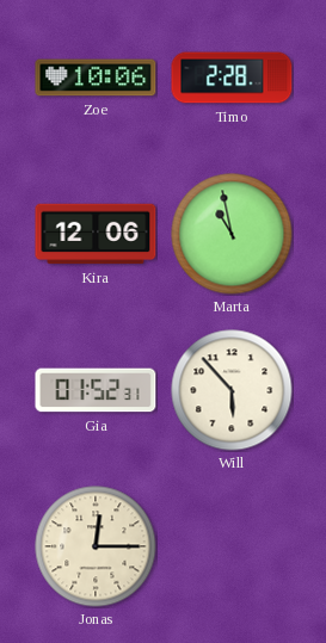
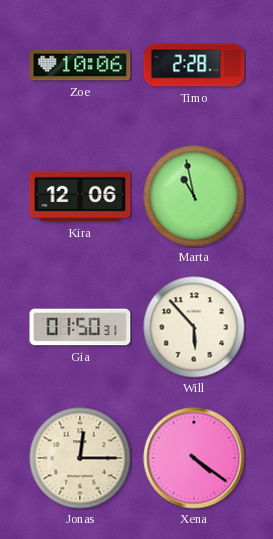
Gia: 01:52 -> 01:50 (80, 327)
Xena: none -> 4:21 (194, 458)
